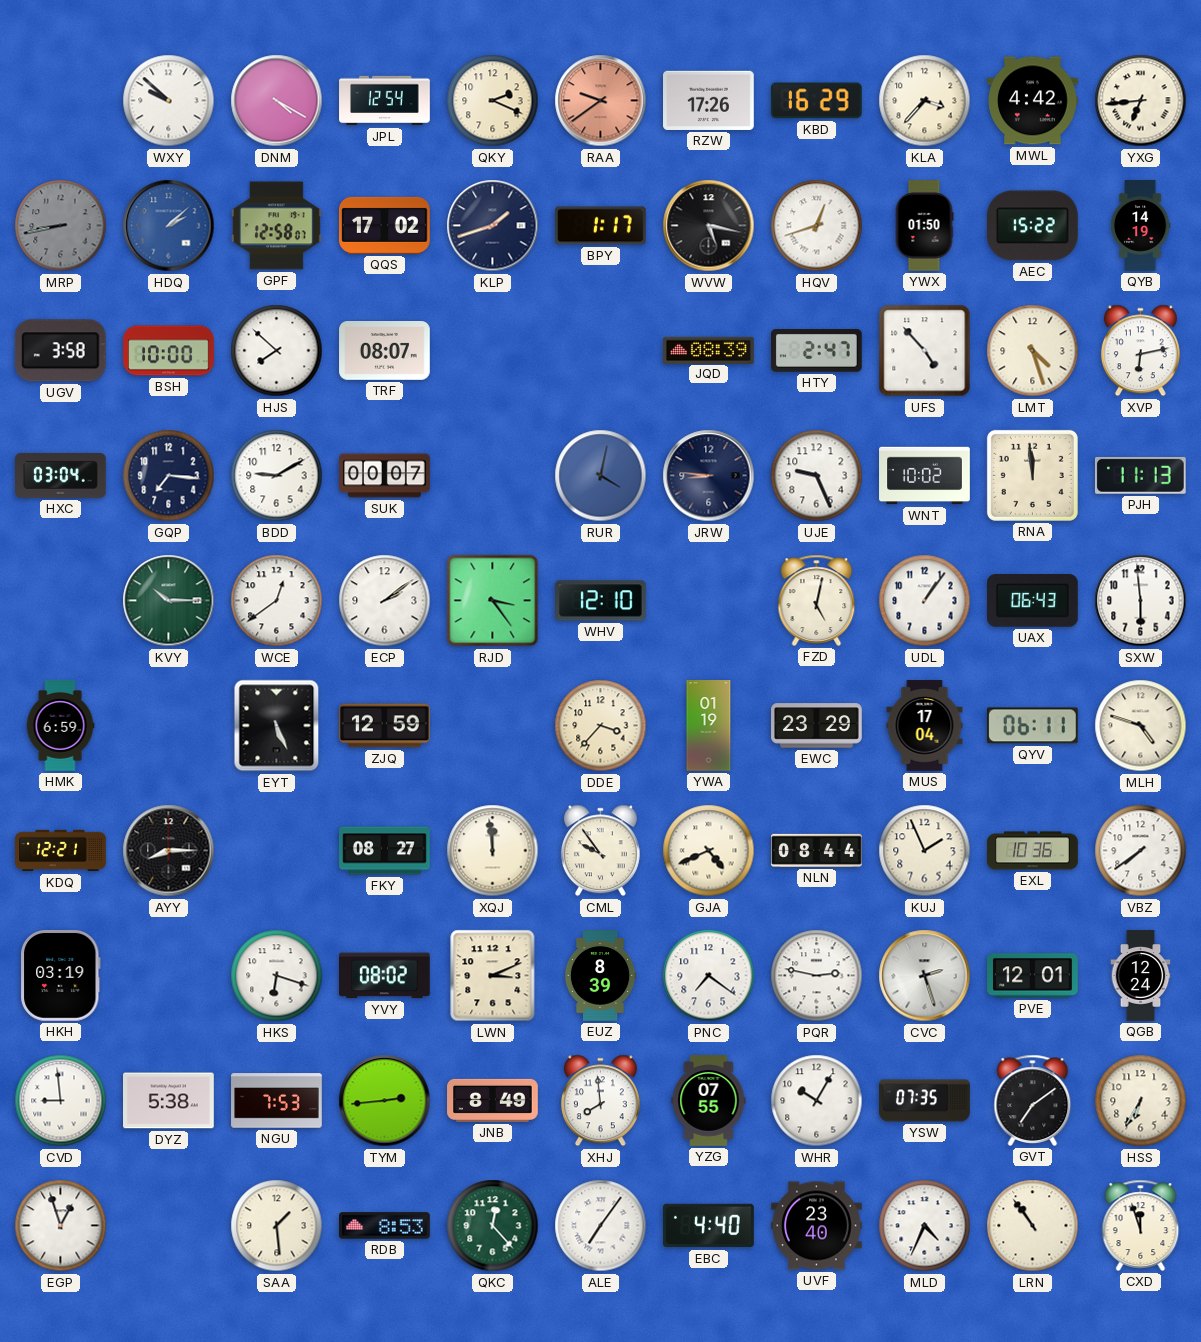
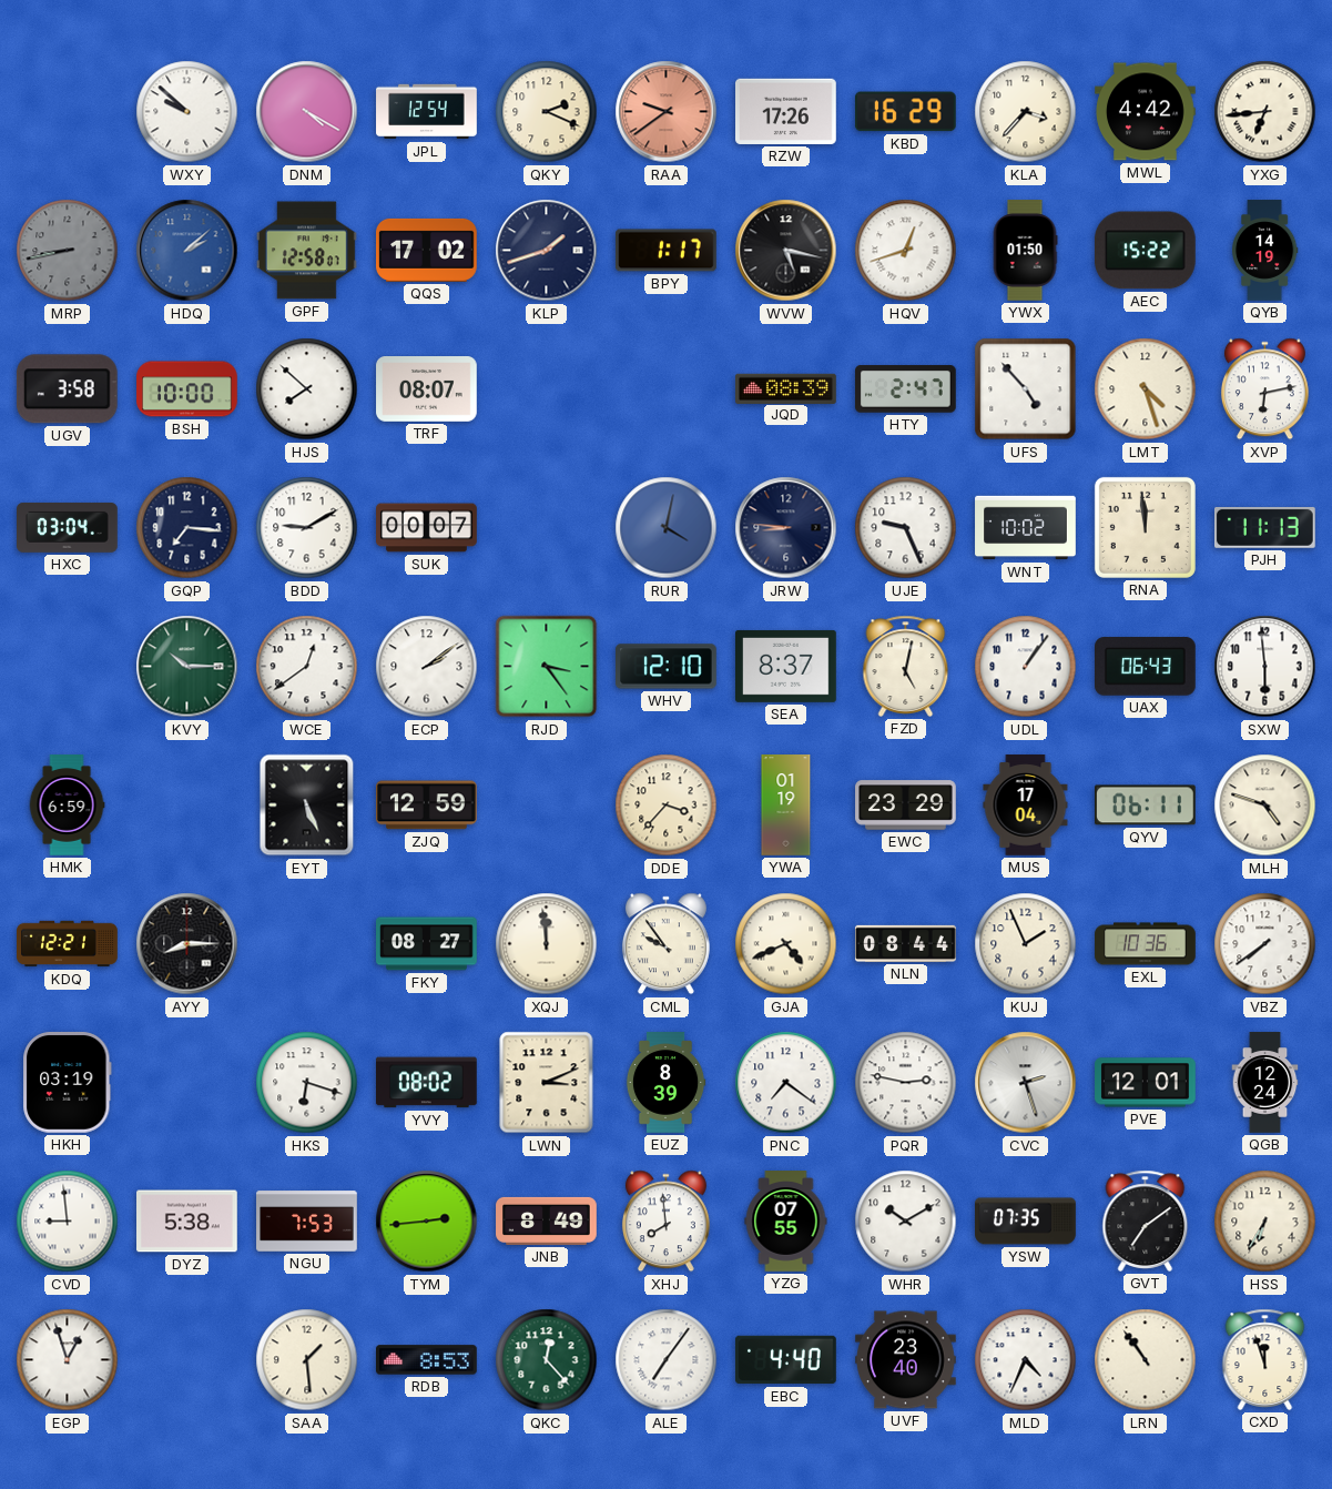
SEA: none -> 8:37 (786, 666)
WHR: 10:05 -> 10:10 (906, 1222)
